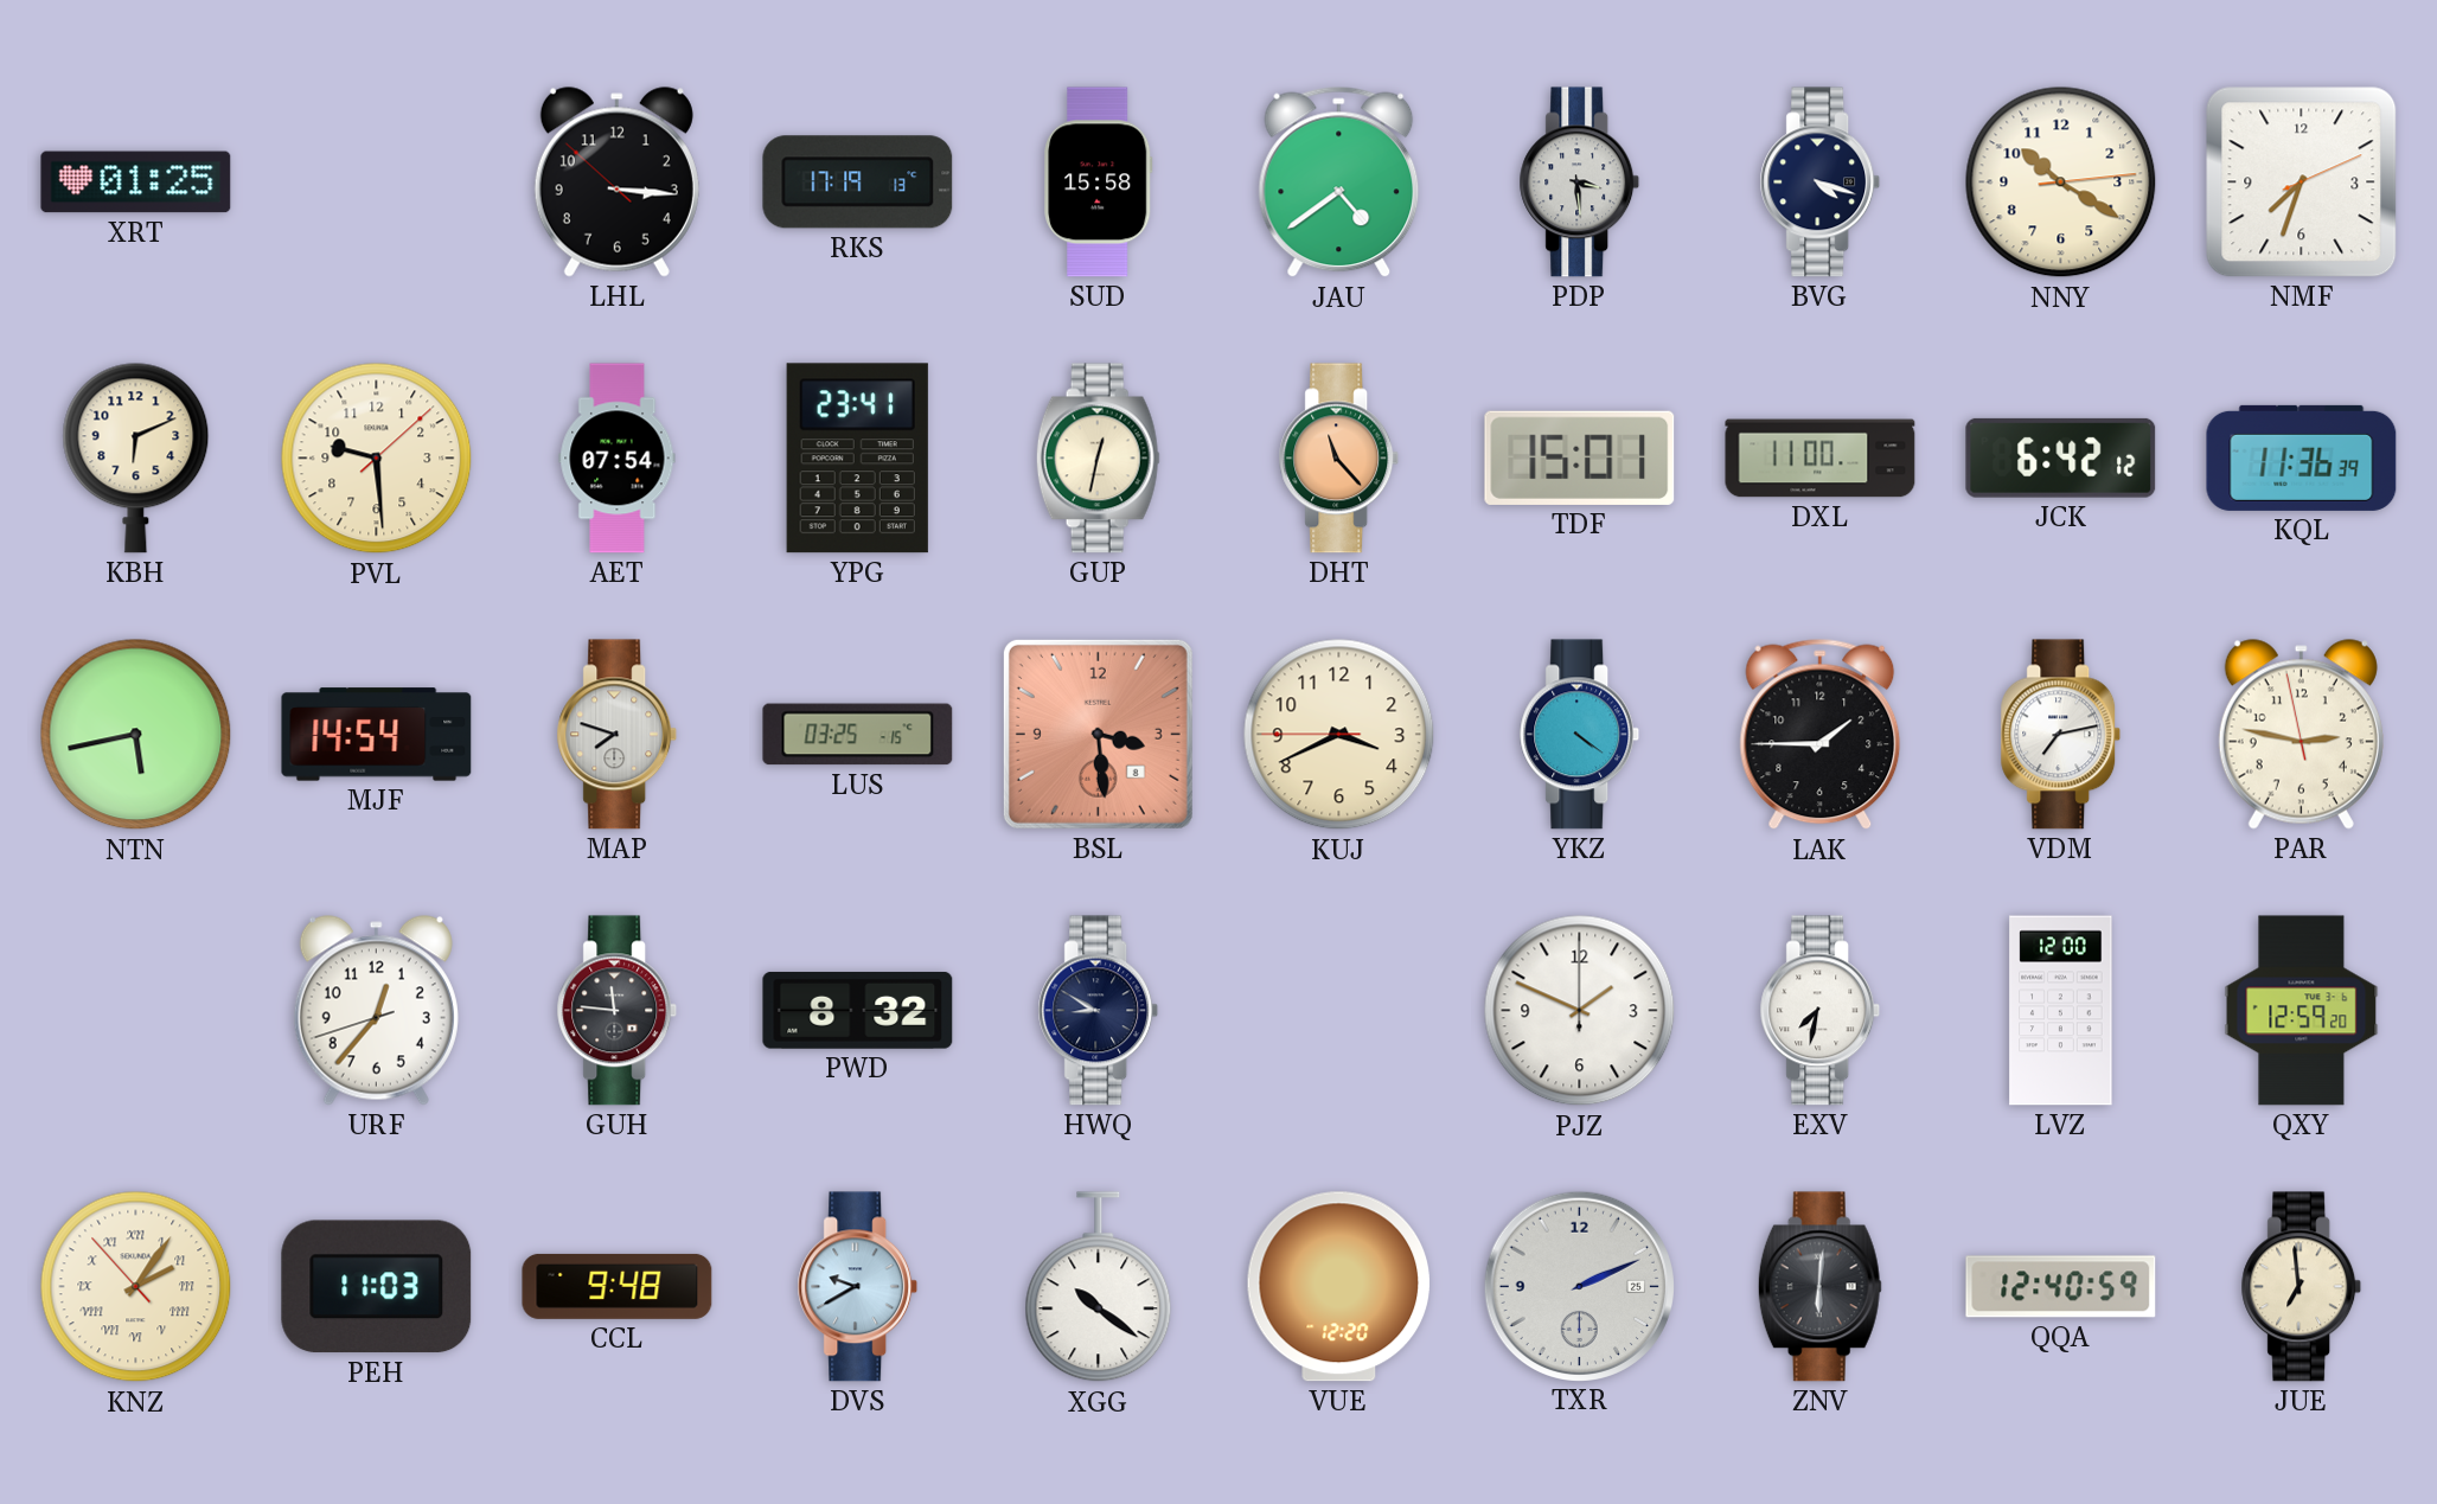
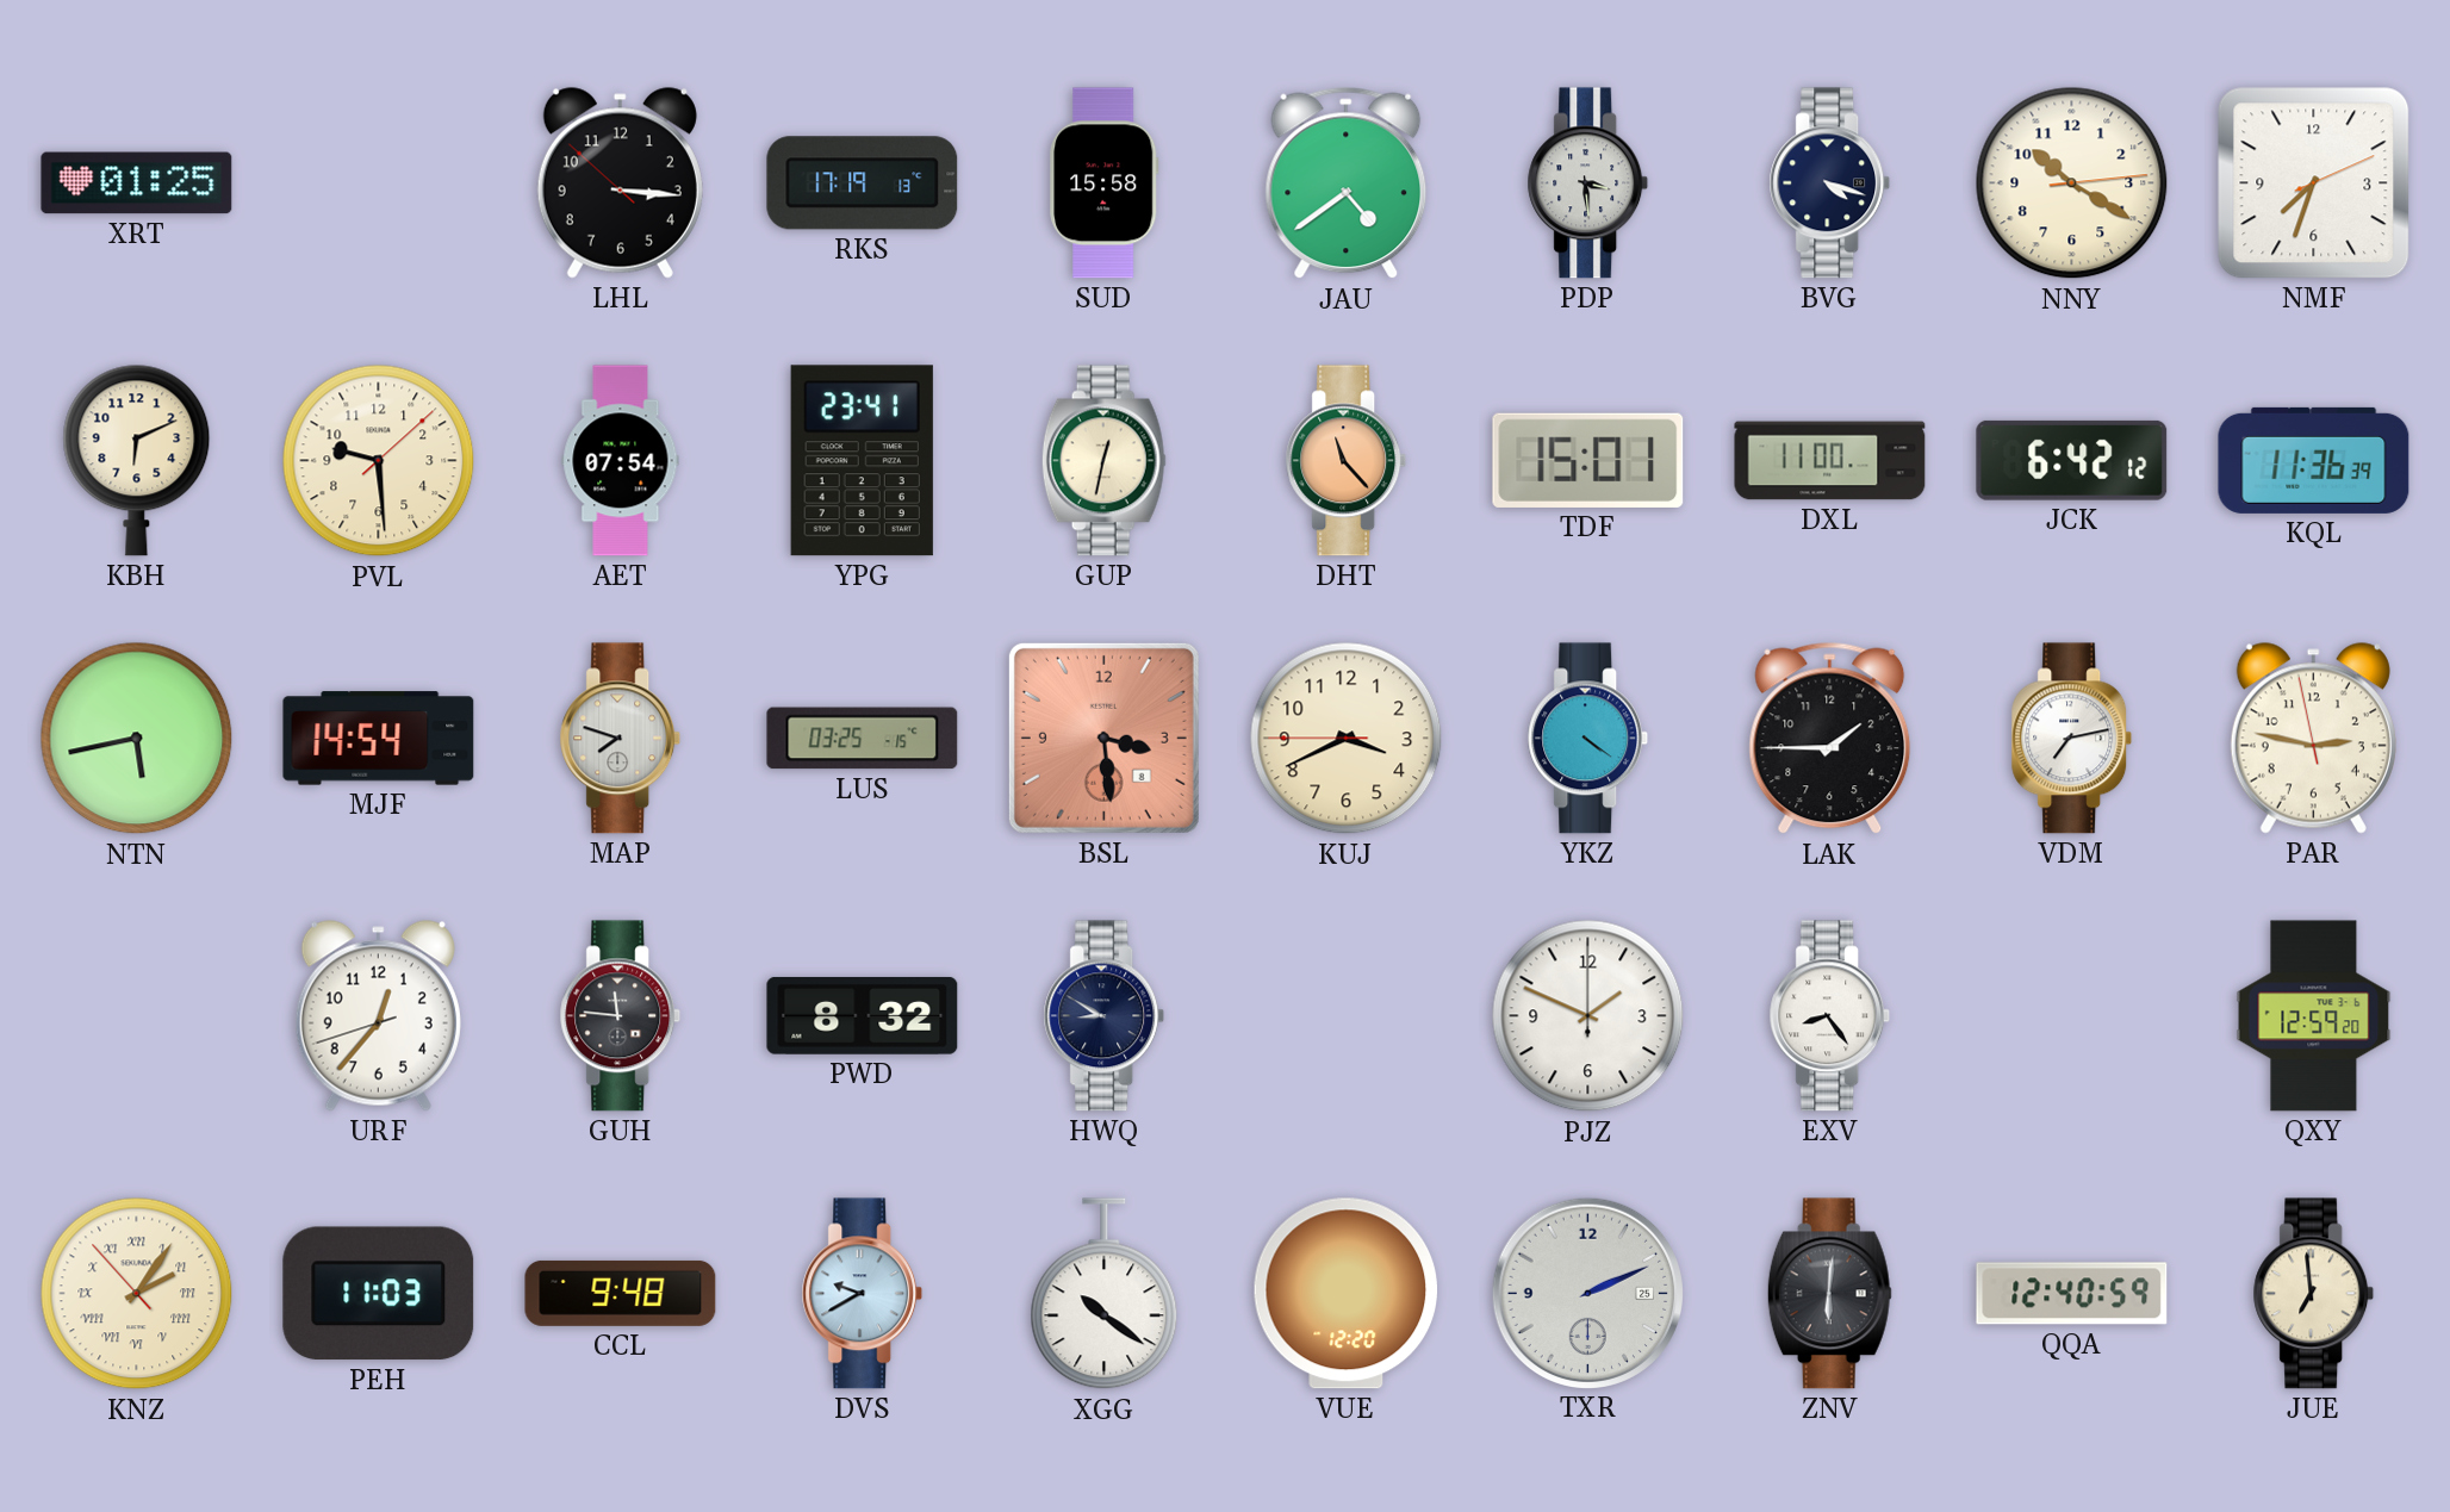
EXV: 7:32 -> 8:24 (1830, 1016)
LVZ: 12:00 -> none (2061, 1011)
